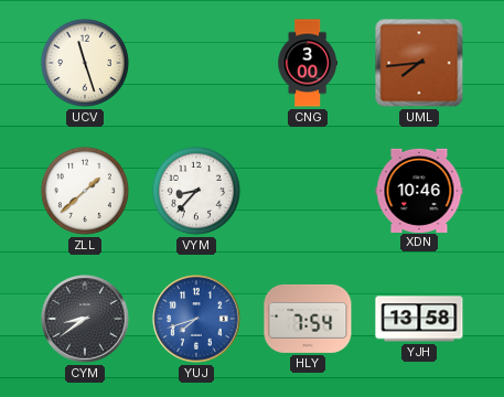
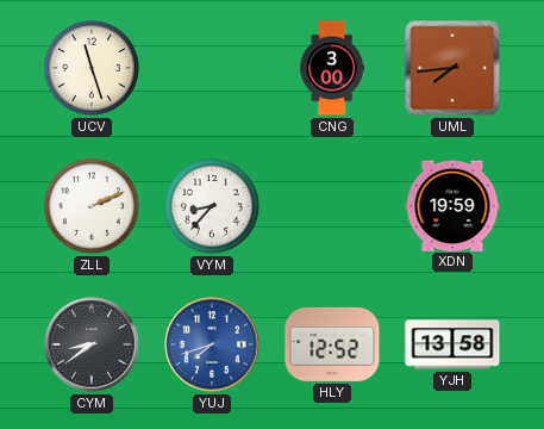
ZLL: 1:38 -> 2:11 (92, 206)
XDN: 10:46 -> 19:59 (452, 205)
HLY: 7:54 -> 12:52 (332, 344)
